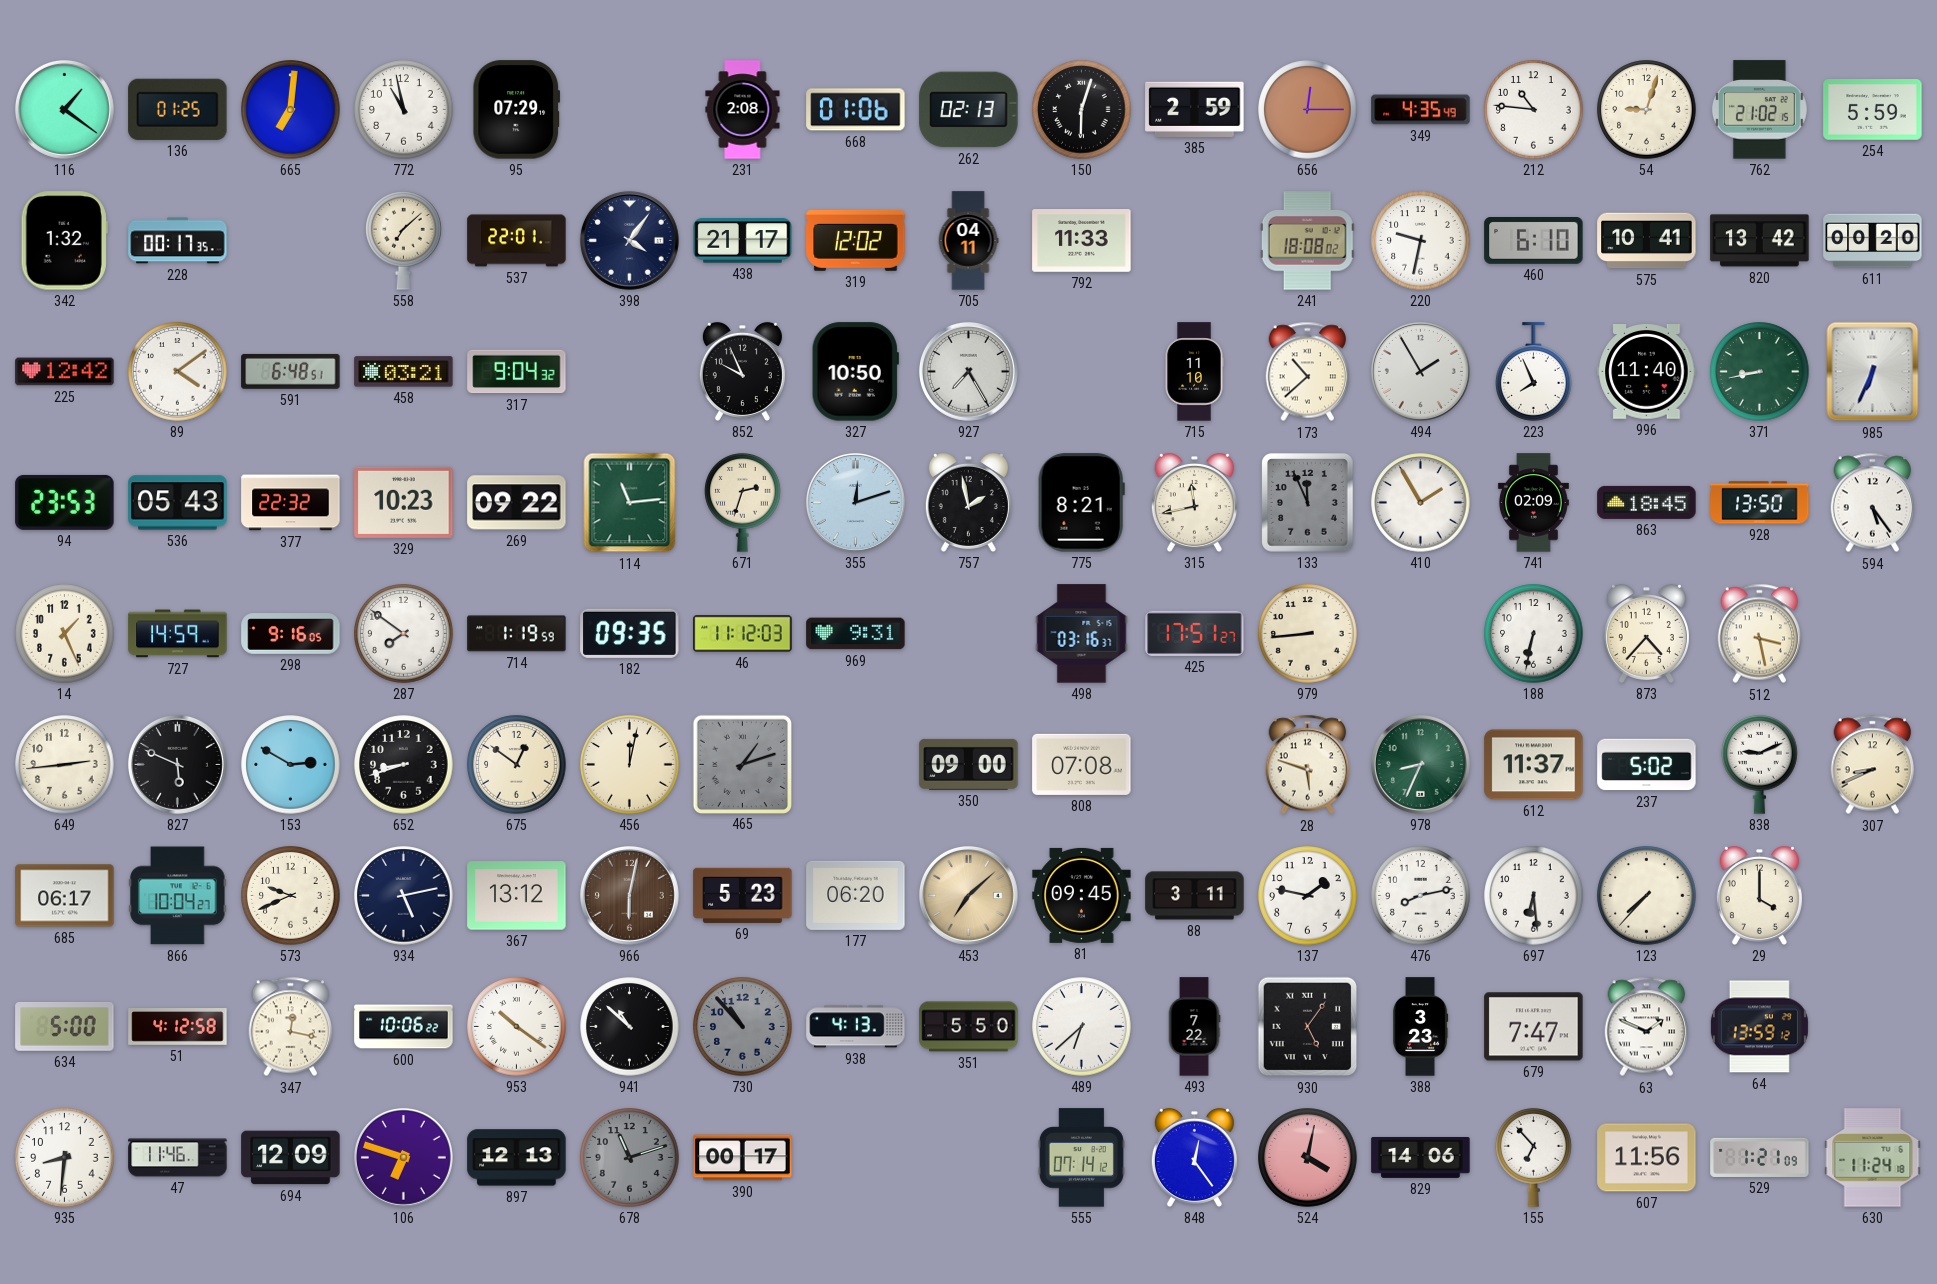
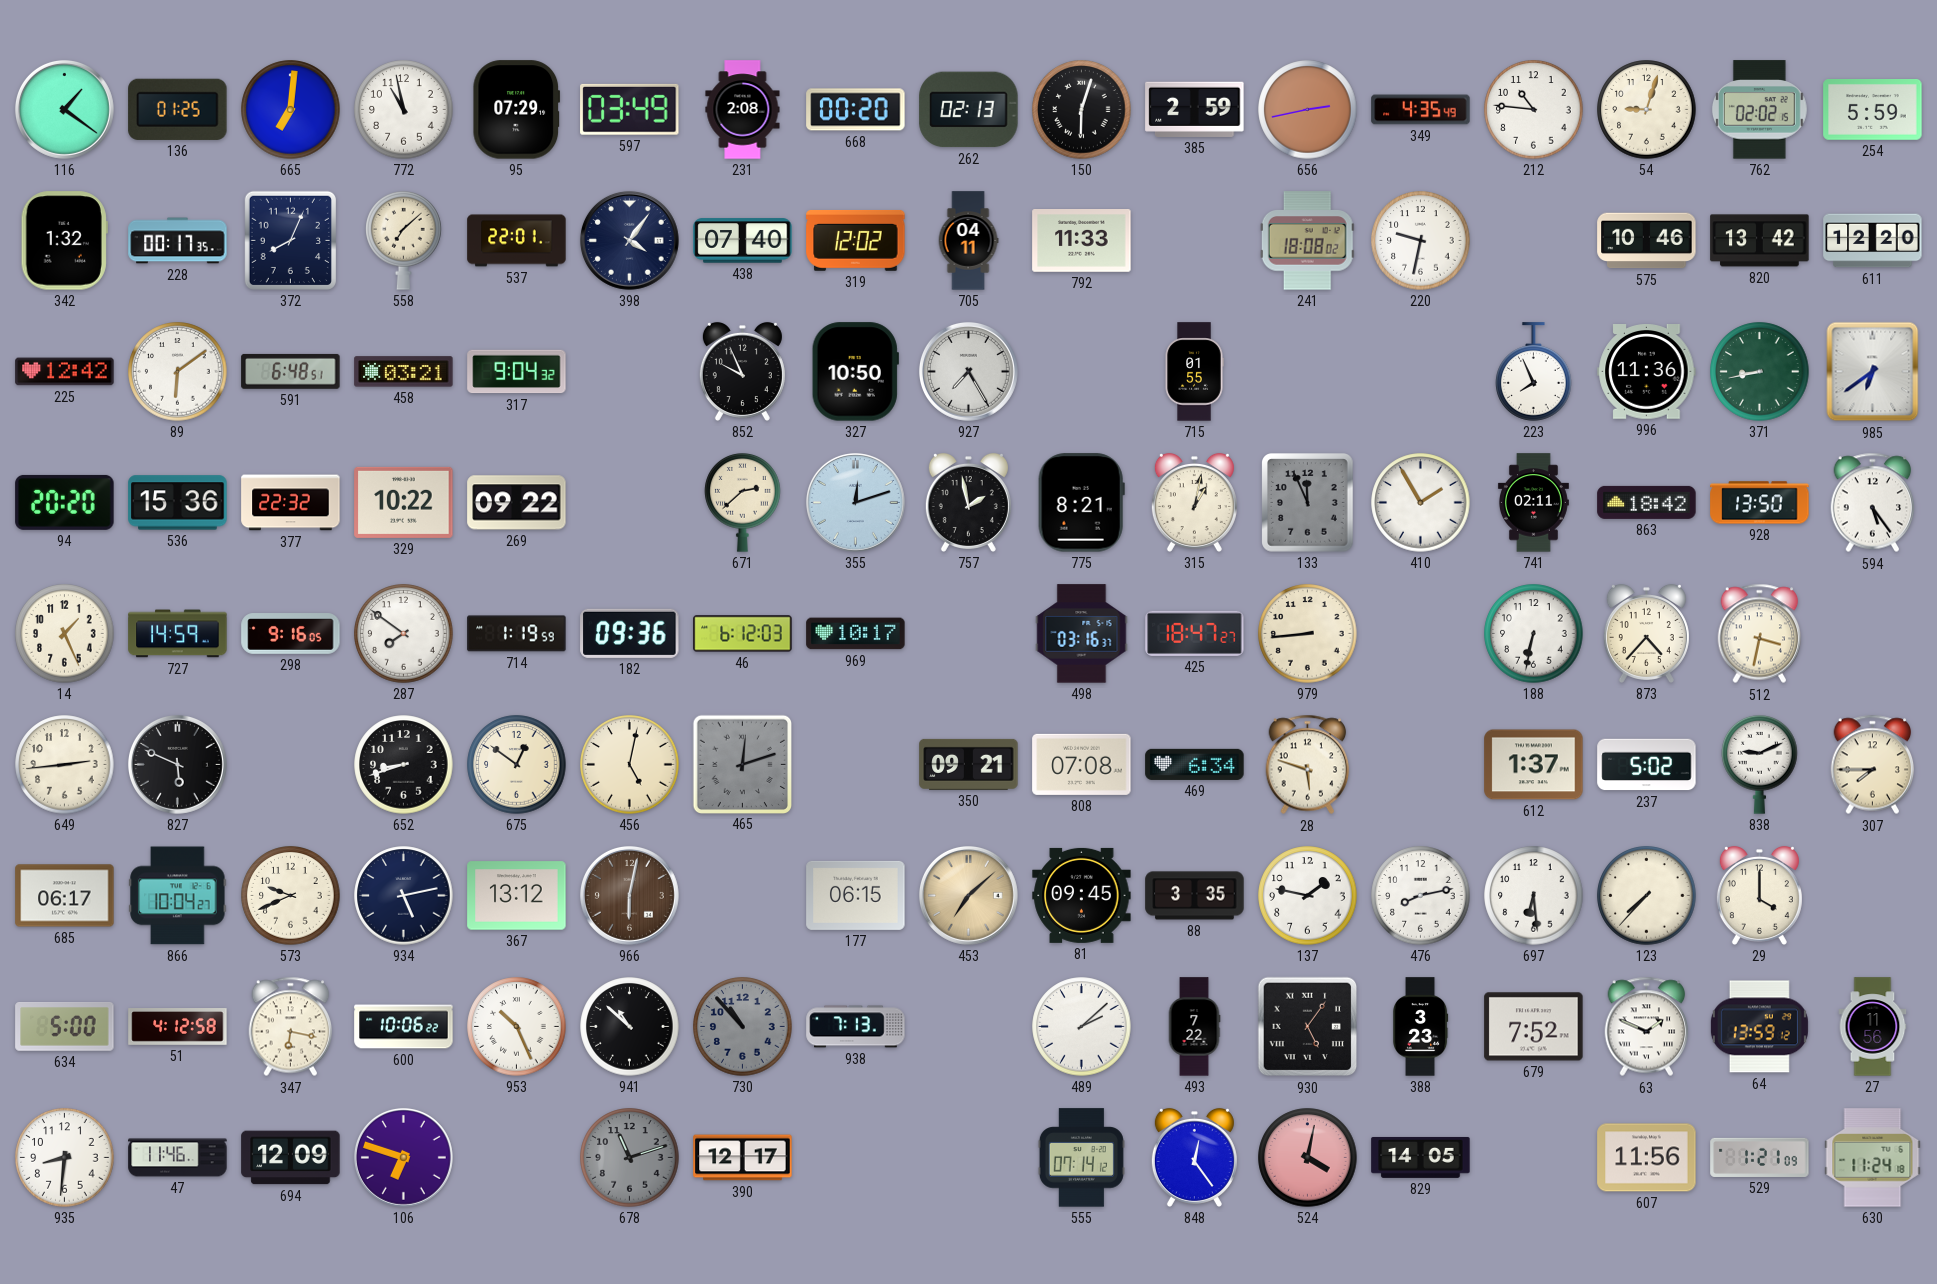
597: none -> 03:49 (630, 109)
668: 01:06 -> 00:20 (856, 110)
656: 12:15 -> 2:43 (1308, 110)
762: 21:02 -> 02:02 (1759, 110)
372: none -> 8:04 (290, 240)
438: 21:17 -> 07:40 (743, 241)
460: 6:10 -> none (1534, 241)
575: 10:41 -> 10:46 (1647, 241)
611: 00:20 -> 12:20 (1873, 241)
89: 4:09 -> 6:09 (178, 372)
715: 11:10 -> 01:55 (1194, 372)
173: 10:38 -> none (1308, 372)
494: 1:55 -> none (1420, 371)
996: 11:40 -> 11:36 (1647, 372)
985: 6:34 -> 6:39 (1873, 372)
94: 23:53 -> 20:20 (65, 502)
536: 05:43 -> 15:36 (178, 503)
329: 10:23 -> 10:22 (404, 502)
114: 11:14 -> none (630, 503)
671: 2:33 -> 2:38 (743, 503)
315: 11:43 -> 1:02 (1194, 502)
741: 02:09 -> 02:11 (1533, 503)
863: 18:45 -> 18:42 (1647, 502)
182: 09:35 -> 09:36 (630, 633)
46: 11:12 -> 6:12 (743, 634)
969: 9:31 -> 10:17 (856, 634)
425: 17:51 -> 18:47 (1195, 633)
512: 3:28 -> 3:32 (1760, 634)
153: 2:50 -> none (291, 765)
456: 12:02 -> 5:02 (630, 765)
465: 1:12 -> 12:12 (742, 764)
350: 09:00 -> 09:21 (969, 764)
469: none -> 6:34 (1195, 764)
978: 8:34 -> none (1420, 764)
612: 11:37 -> 1:37 (1534, 765)
307: 8:41 -> 7:45 (1873, 765)
69: 5:23 -> none (743, 895)
177: 06:20 -> 06:15 (856, 895)
88: 3:11 -> 3:35 (1195, 896)
347: 12:17 -> 6:17 (291, 1027)
953: 10:21 -> 10:26 (517, 1027)
938: 4:13 -> 7:13 (856, 1027)
351: 5:50 -> none (969, 1027)
489: 6:38 -> 2:08 (1082, 1027)
679: 7:47 -> 7:52 (1534, 1027)
27: none -> 11:56 (1873, 1027)
897: 12:13 -> none (517, 1158)
390: 00:17 -> 12:17 (743, 1158)
829: 14:06 -> 14:05 (1421, 1157)
155: 6:53 -> none (1534, 1158)
